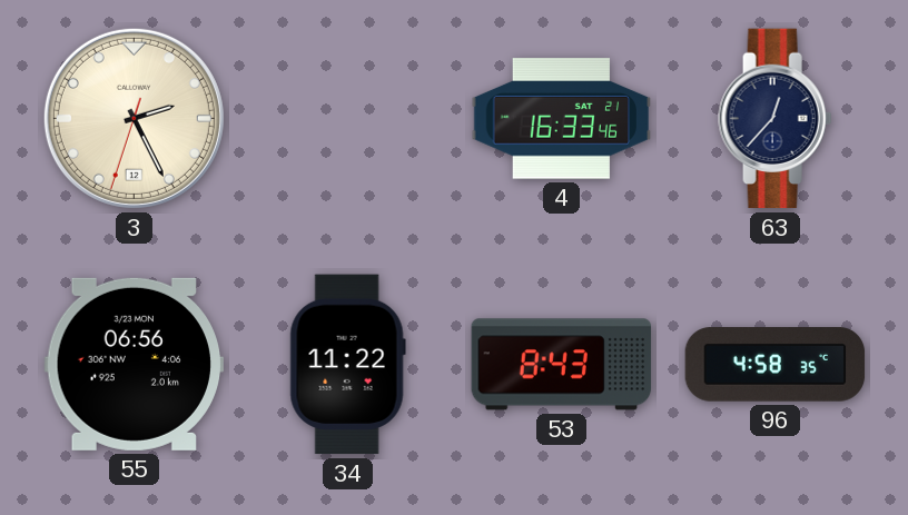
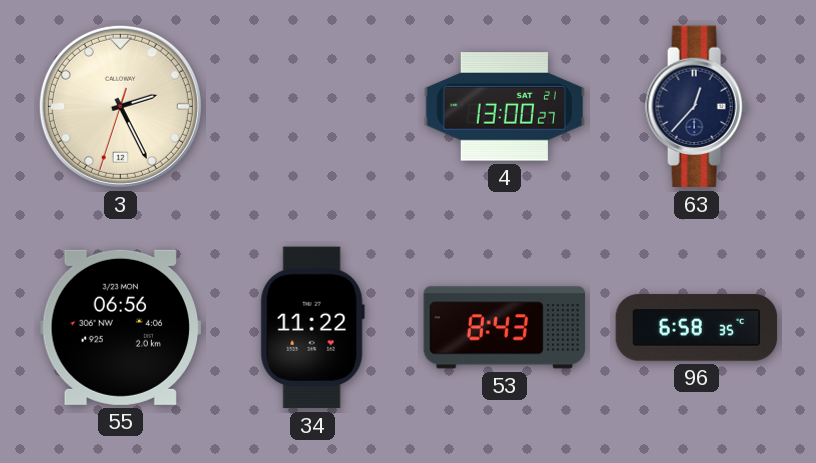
4: 16:33 -> 13:00 (505, 107)
96: 4:58 -> 6:58 (697, 328)
